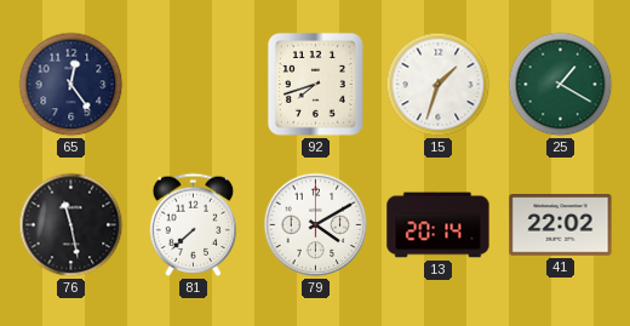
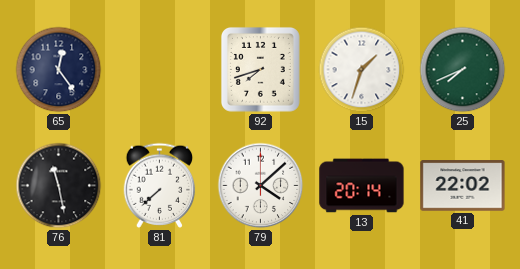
25: 1:20 -> 7:41 (463, 70)
79: 4:10 -> 4:08 (261, 186)
